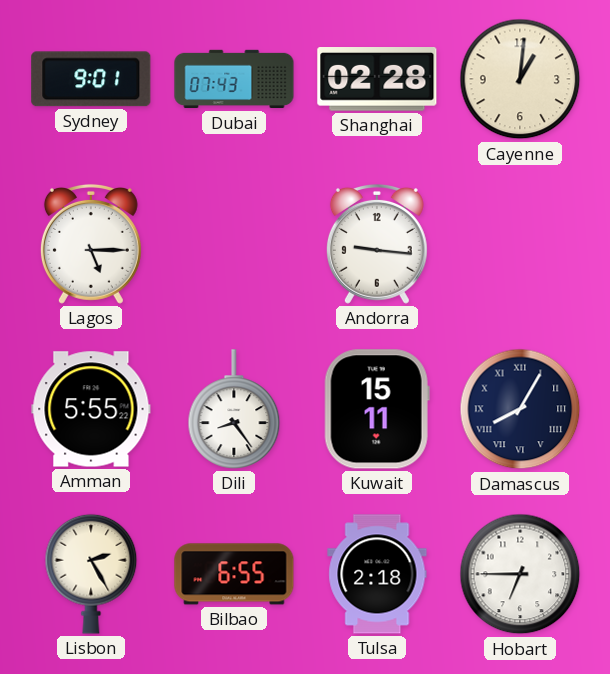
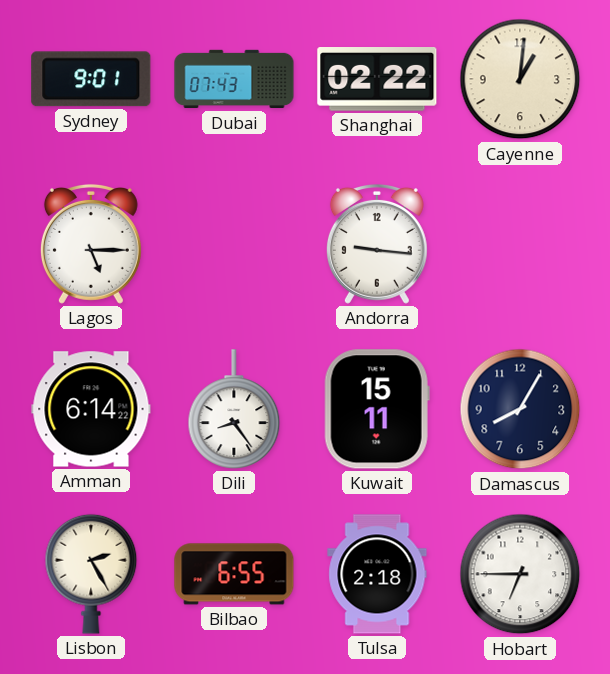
Shanghai: 02:28 -> 02:22 (377, 79)
Amman: 5:55 -> 6:14 (91, 409)
Damascus numerals: Roman -> Arabic (520, 409)
